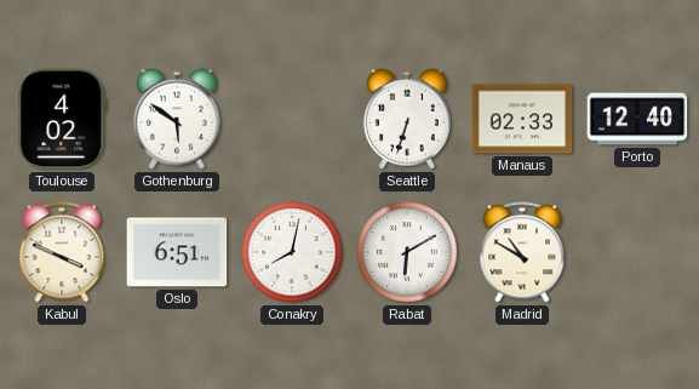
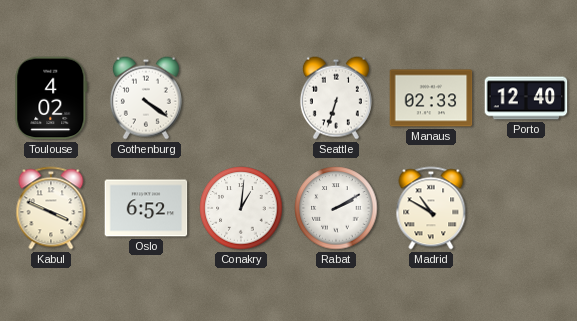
Gothenburg: 5:51 -> 4:21 (146, 98)
Oslo: 6:51 -> 6:52 (146, 208)
Conakry: 8:02 -> 1:01 (241, 208)
Rabat: 6:10 -> 2:10 (336, 208)
